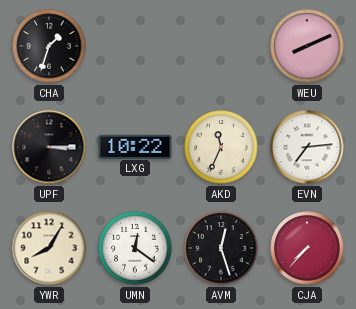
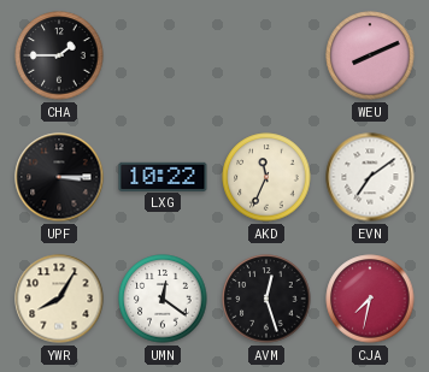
CHA: 1:33 -> 1:45 (59, 55)
EVN: 7:14 -> 7:09 (370, 177)
CJA: 7:37 -> 7:32 (370, 299)
